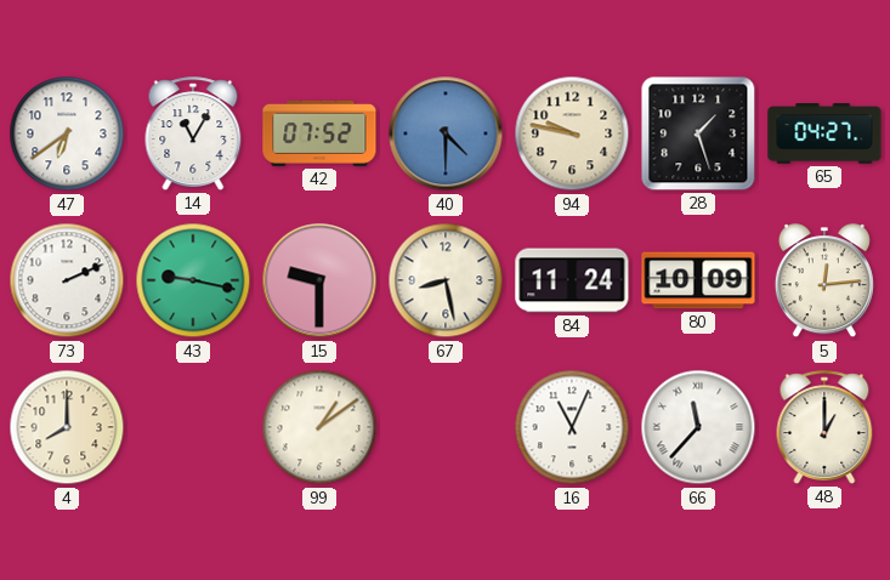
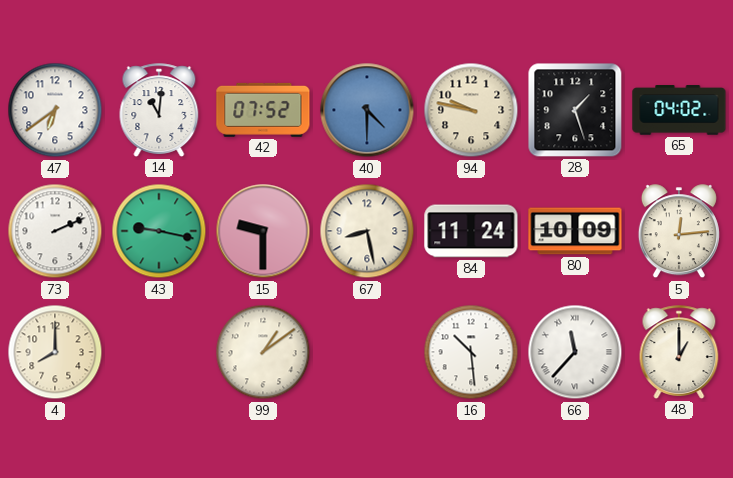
14: 11:05 -> 11:01 (159, 110)
65: 04:27 -> 04:02 (679, 110)
16: 11:04 -> 10:29 (471, 352)
